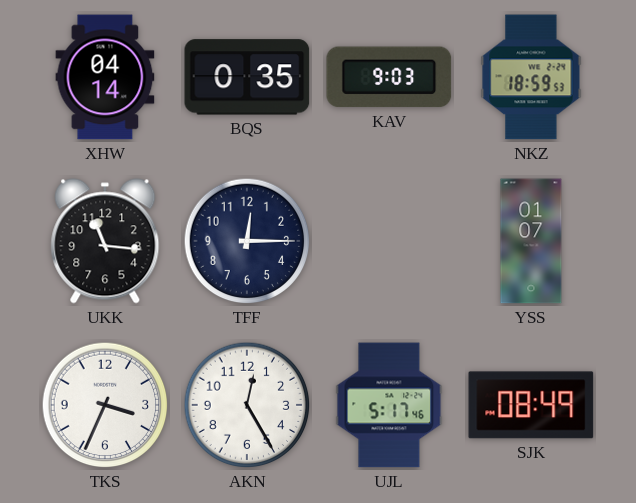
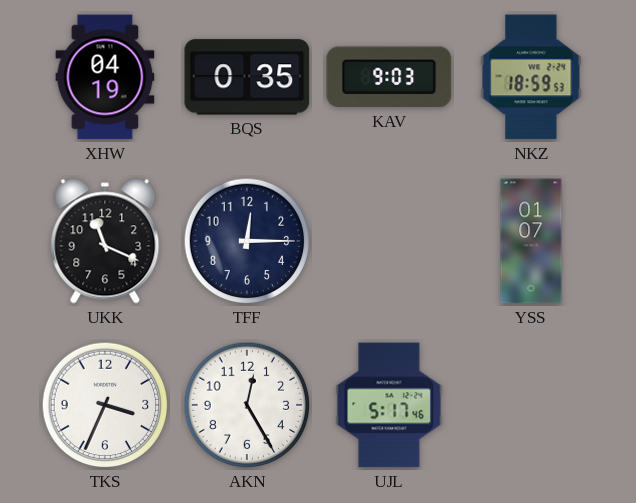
XHW: 04:14 -> 04:19 (105, 77)
UKK: 11:16 -> 11:19 (105, 241)
SJK: 08:49 -> none (531, 405)
